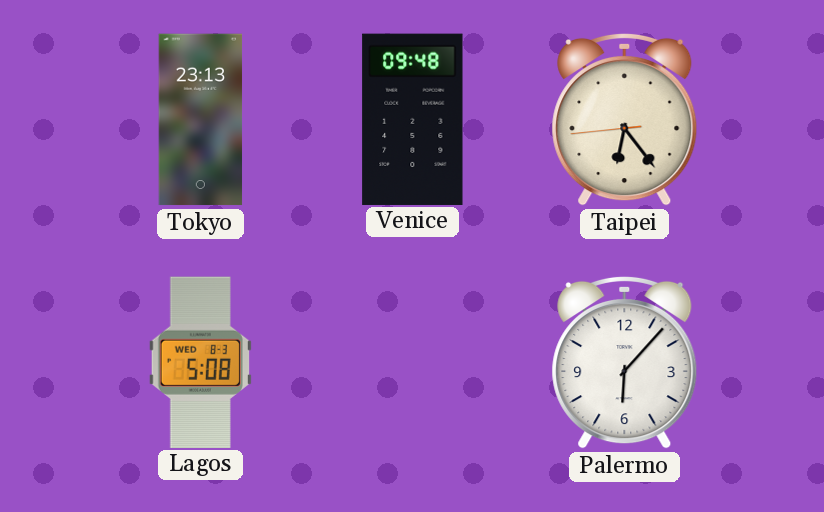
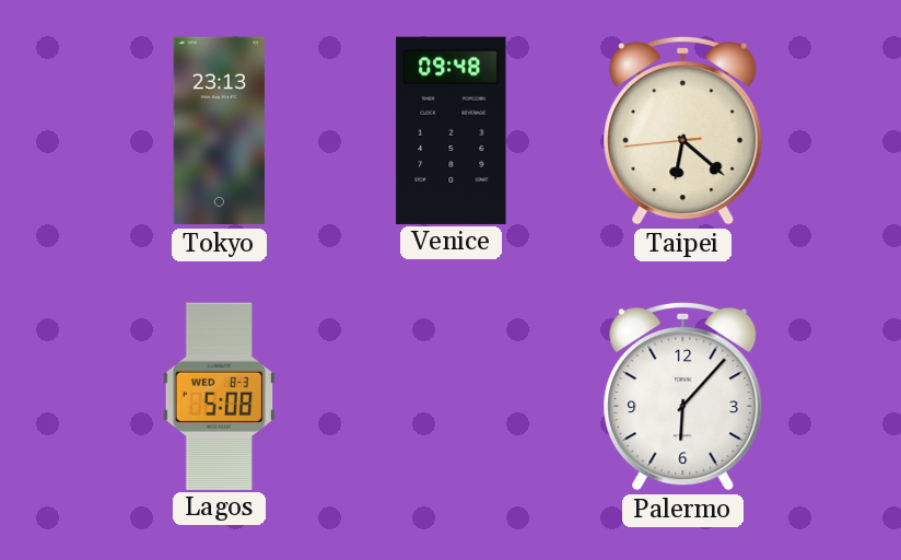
Taipei: 6:23 -> 6:21 (683, 130)
